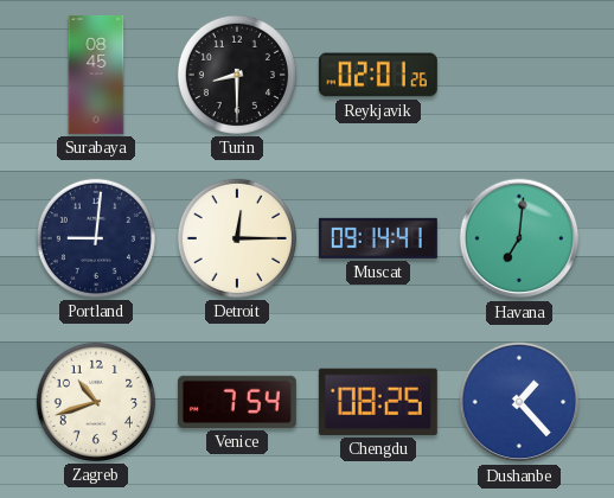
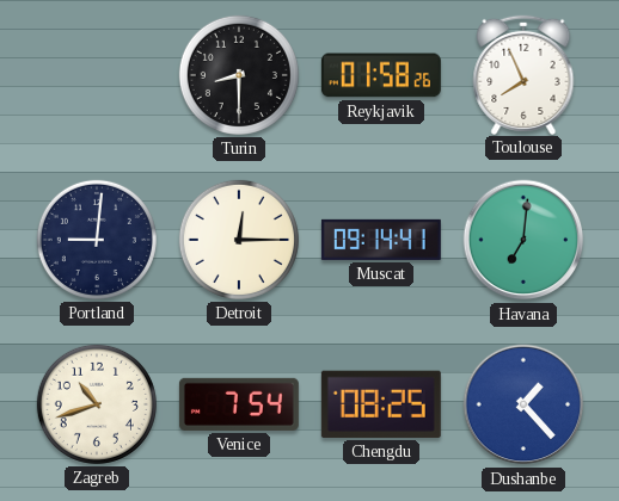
Surabaya: 08:45 -> none (96, 75)
Reykjavik: 02:01 -> 01:58 (381, 75)
Toulouse: none -> 7:56 (523, 74)
